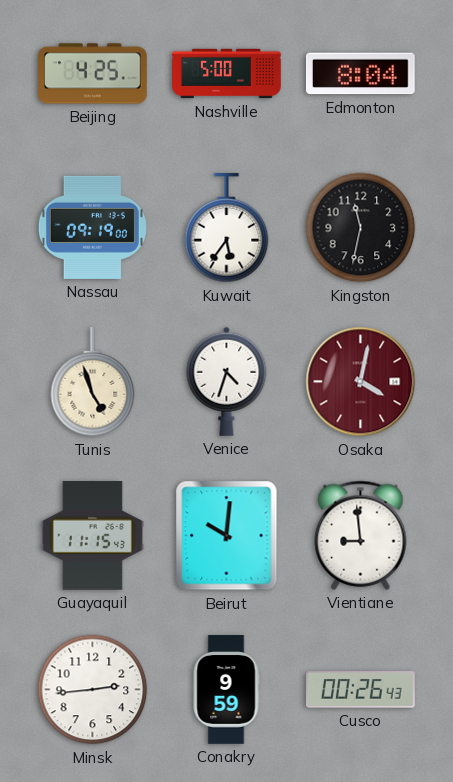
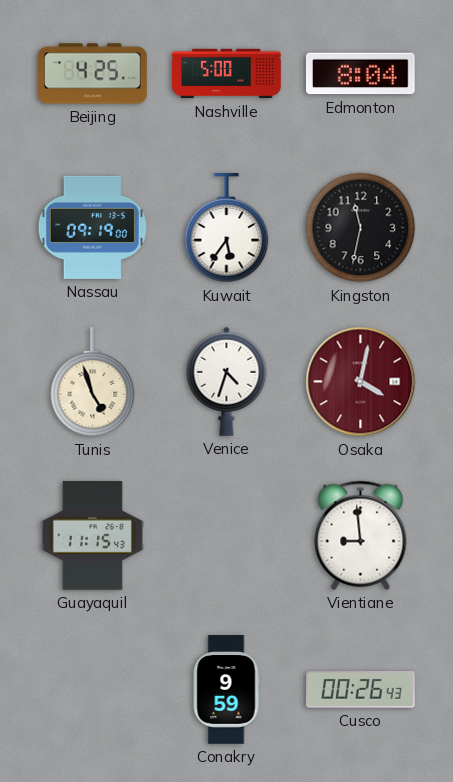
Beirut: 10:01 -> none (227, 536)
Minsk: 2:44 -> none (93, 690)
